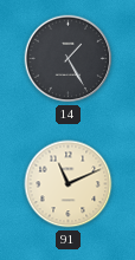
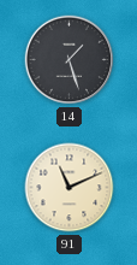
14: 1:25 -> 1:27 (70, 60)
